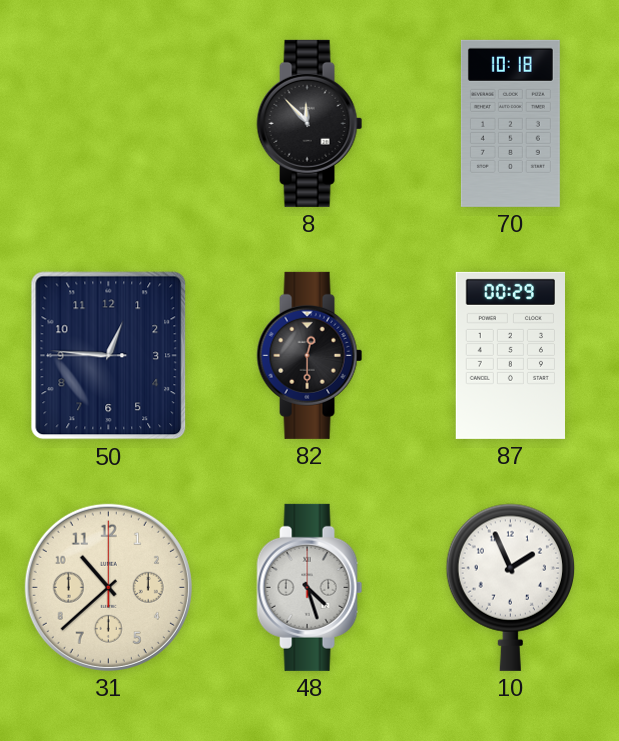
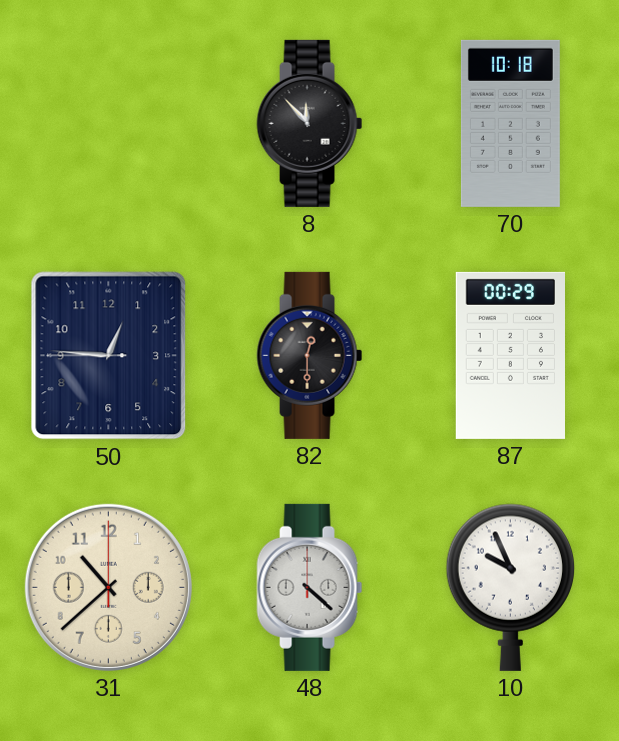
48: 4:27 -> 4:22 (310, 587)
10: 1:56 -> 9:56 (510, 587)
